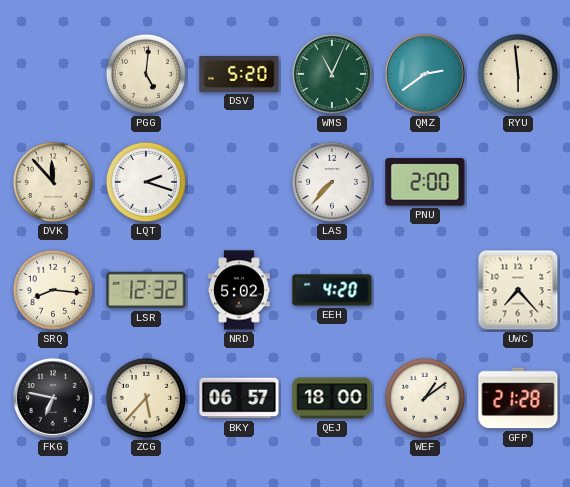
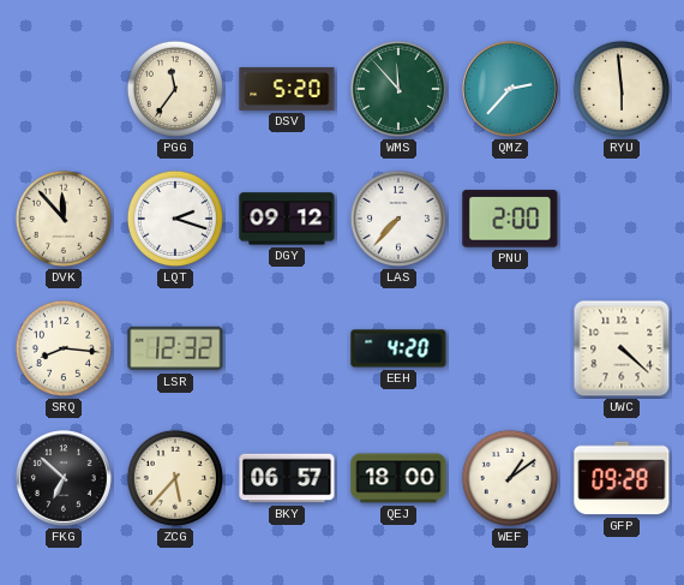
PGG: 5:01 -> 11:36 (175, 89)
WMS: 11:04 -> 11:53 (398, 89)
QMZ: 2:39 -> 2:37 (510, 89)
DGY: none -> 09:12 (287, 219)
NRD: 5:02 -> none (240, 290)
UWC: 7:23 -> 4:22 (622, 348)
FKG: 6:47 -> 6:52 (64, 478)
GFP: 21:28 -> 09:28 (622, 478)
